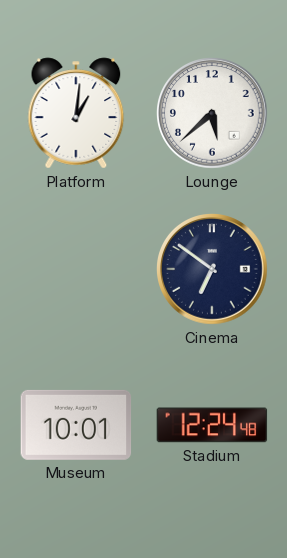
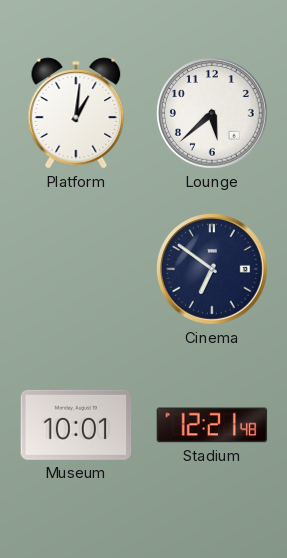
Stadium: 12:24 -> 12:21 (212, 425)
